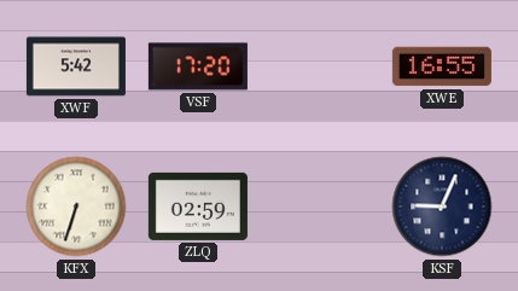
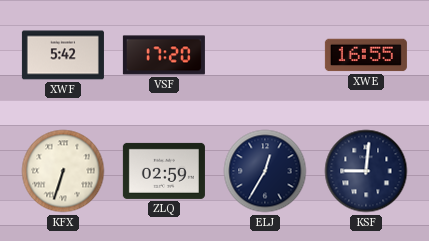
ELJ: none -> 12:35 (265, 171)
KSF: 9:04 -> 9:01 (366, 171)
